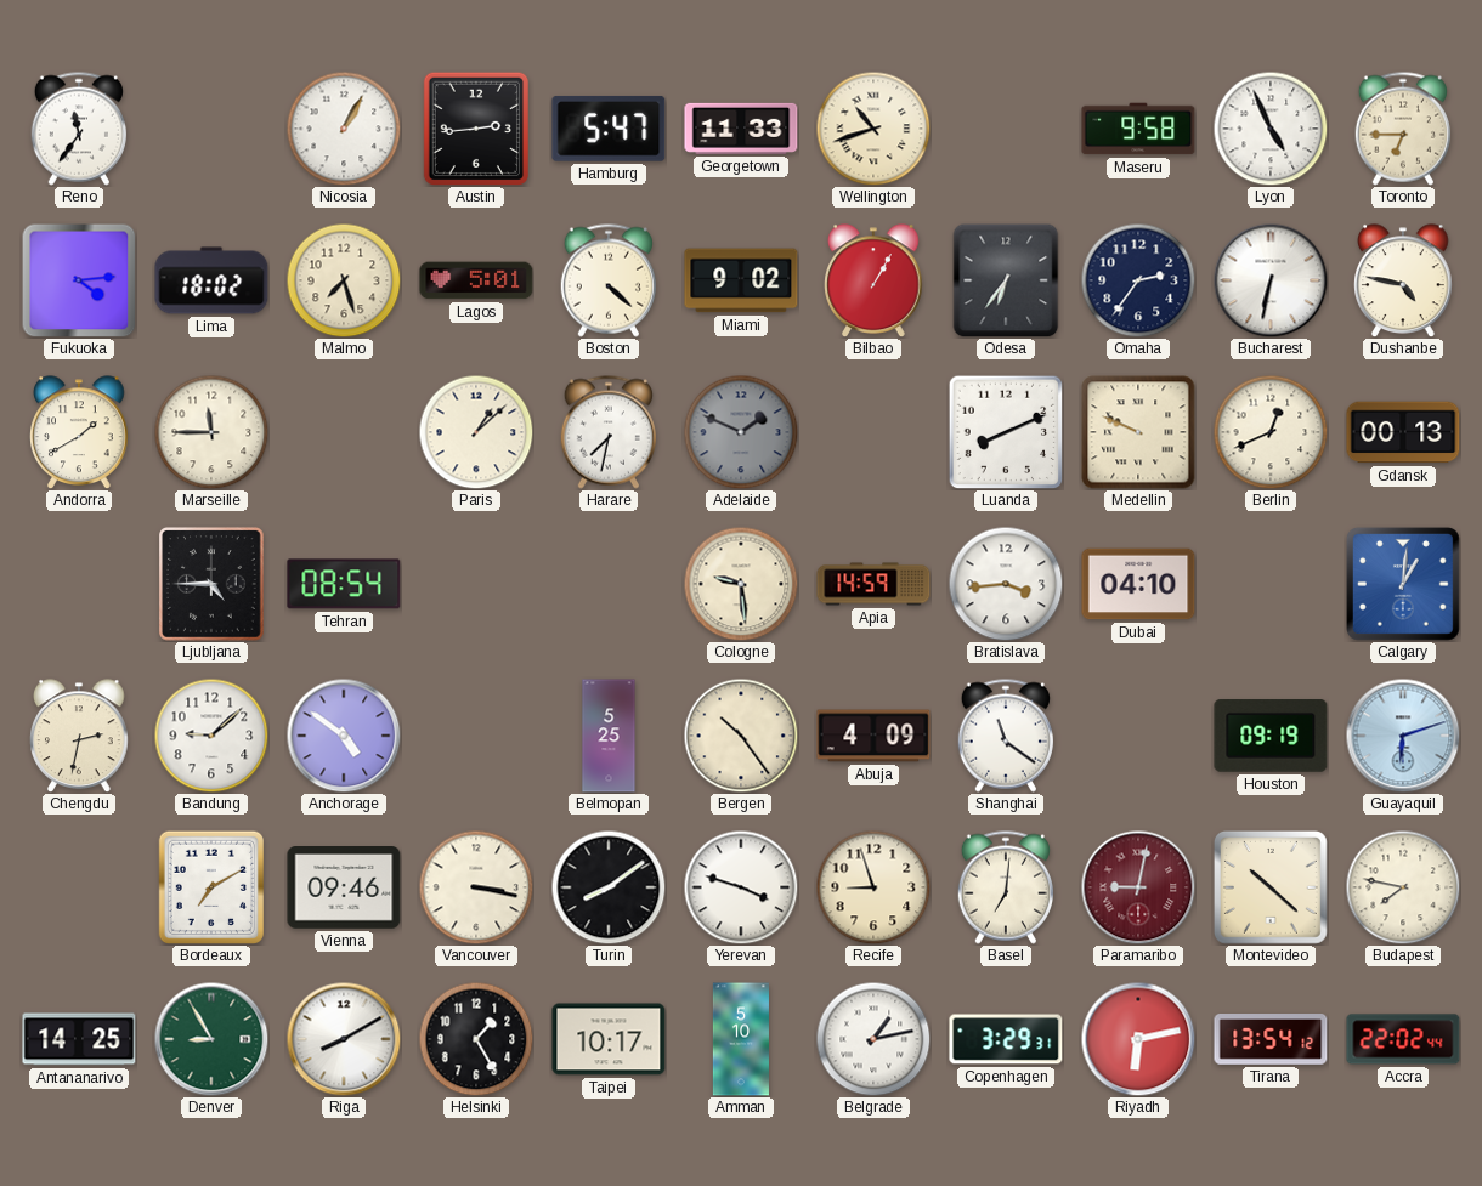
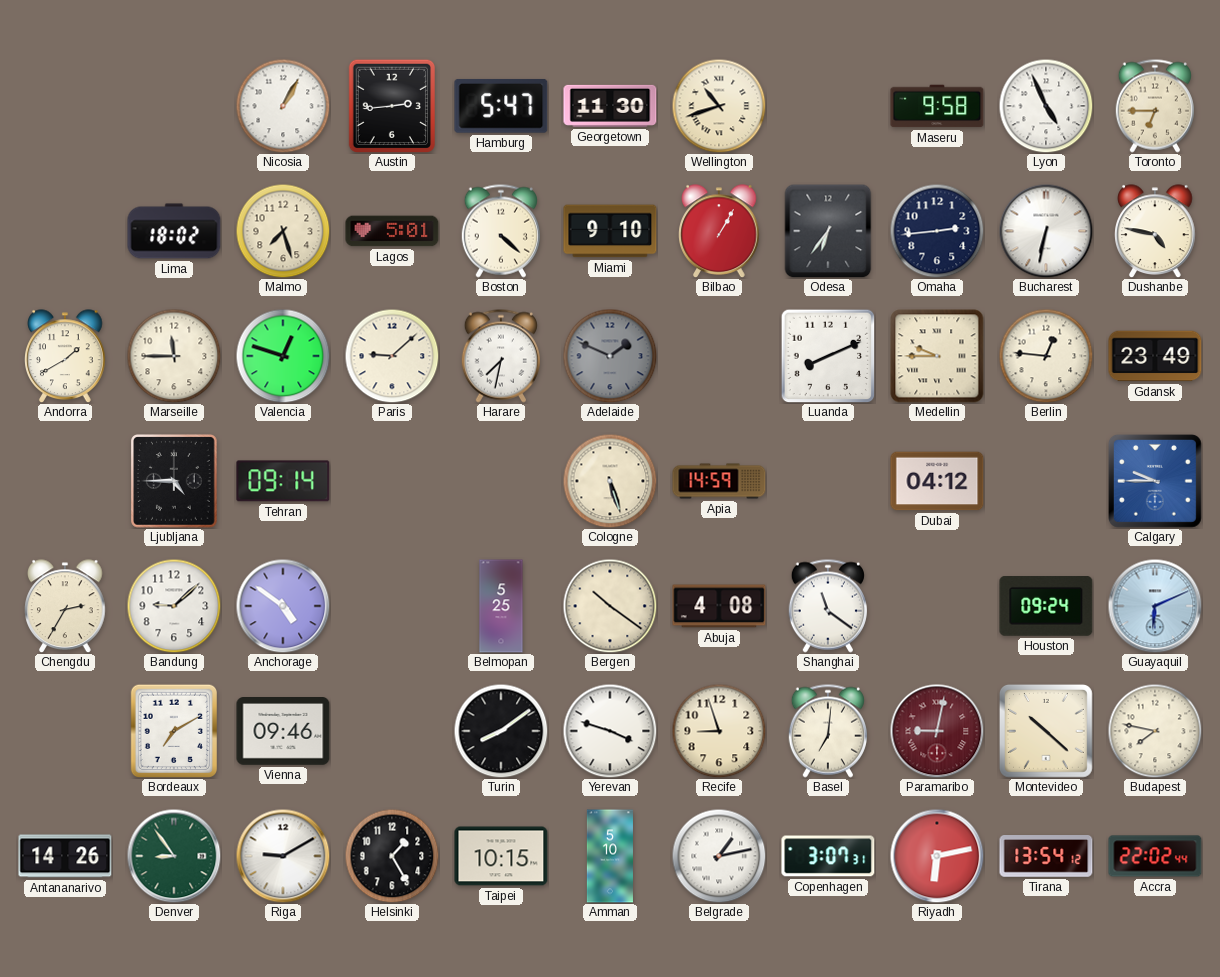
Reno: 11:36 -> none (79, 129)
Georgetown: 11:33 -> 11:30 (610, 106)
Fukuoka: 4:14 -> none (79, 280)
Miami: 9:02 -> 9:10 (610, 231)
Omaha: 2:36 -> 2:44 (937, 231)
Valencia: none -> 12:48 (283, 356)
Paris: 1:08 -> 9:08 (392, 356)
Medellin: 9:49 -> 9:45 (937, 356)
Berlin: 12:41 -> 12:46 (1046, 356)
Gdansk: 00:13 -> 23:49 (1155, 356)
Tehran: 08:54 -> 09:14 (283, 481)
Cologne: 9:29 -> 5:27 (610, 481)
Bratislava: 3:44 -> none (1006, 584)
Dubai: 04:10 -> 04:12 (937, 481)
Calgary: 1:01 -> 9:45 (1155, 481)
Chengdu: 2:32 -> 2:35 (65, 606)
Bergen: 10:24 -> 10:21 (610, 606)
Abuja: 4:09 -> 4:08 (719, 606)
Houston: 09:19 -> 09:24 (1046, 607)
Guayaquil: 6:12 -> 6:11 (1155, 606)
Vancouver: 3:17 -> none (476, 887)
Antananarivo: 14:25 -> 14:26 (65, 856)
Denver: 8:55 -> 8:54 (174, 856)
Riga: 8:10 -> 9:10 (283, 856)
Taipei: 10:17 -> 10:15 (501, 856)
Copenhagen: 3:29 -> 3:07 (828, 856)
